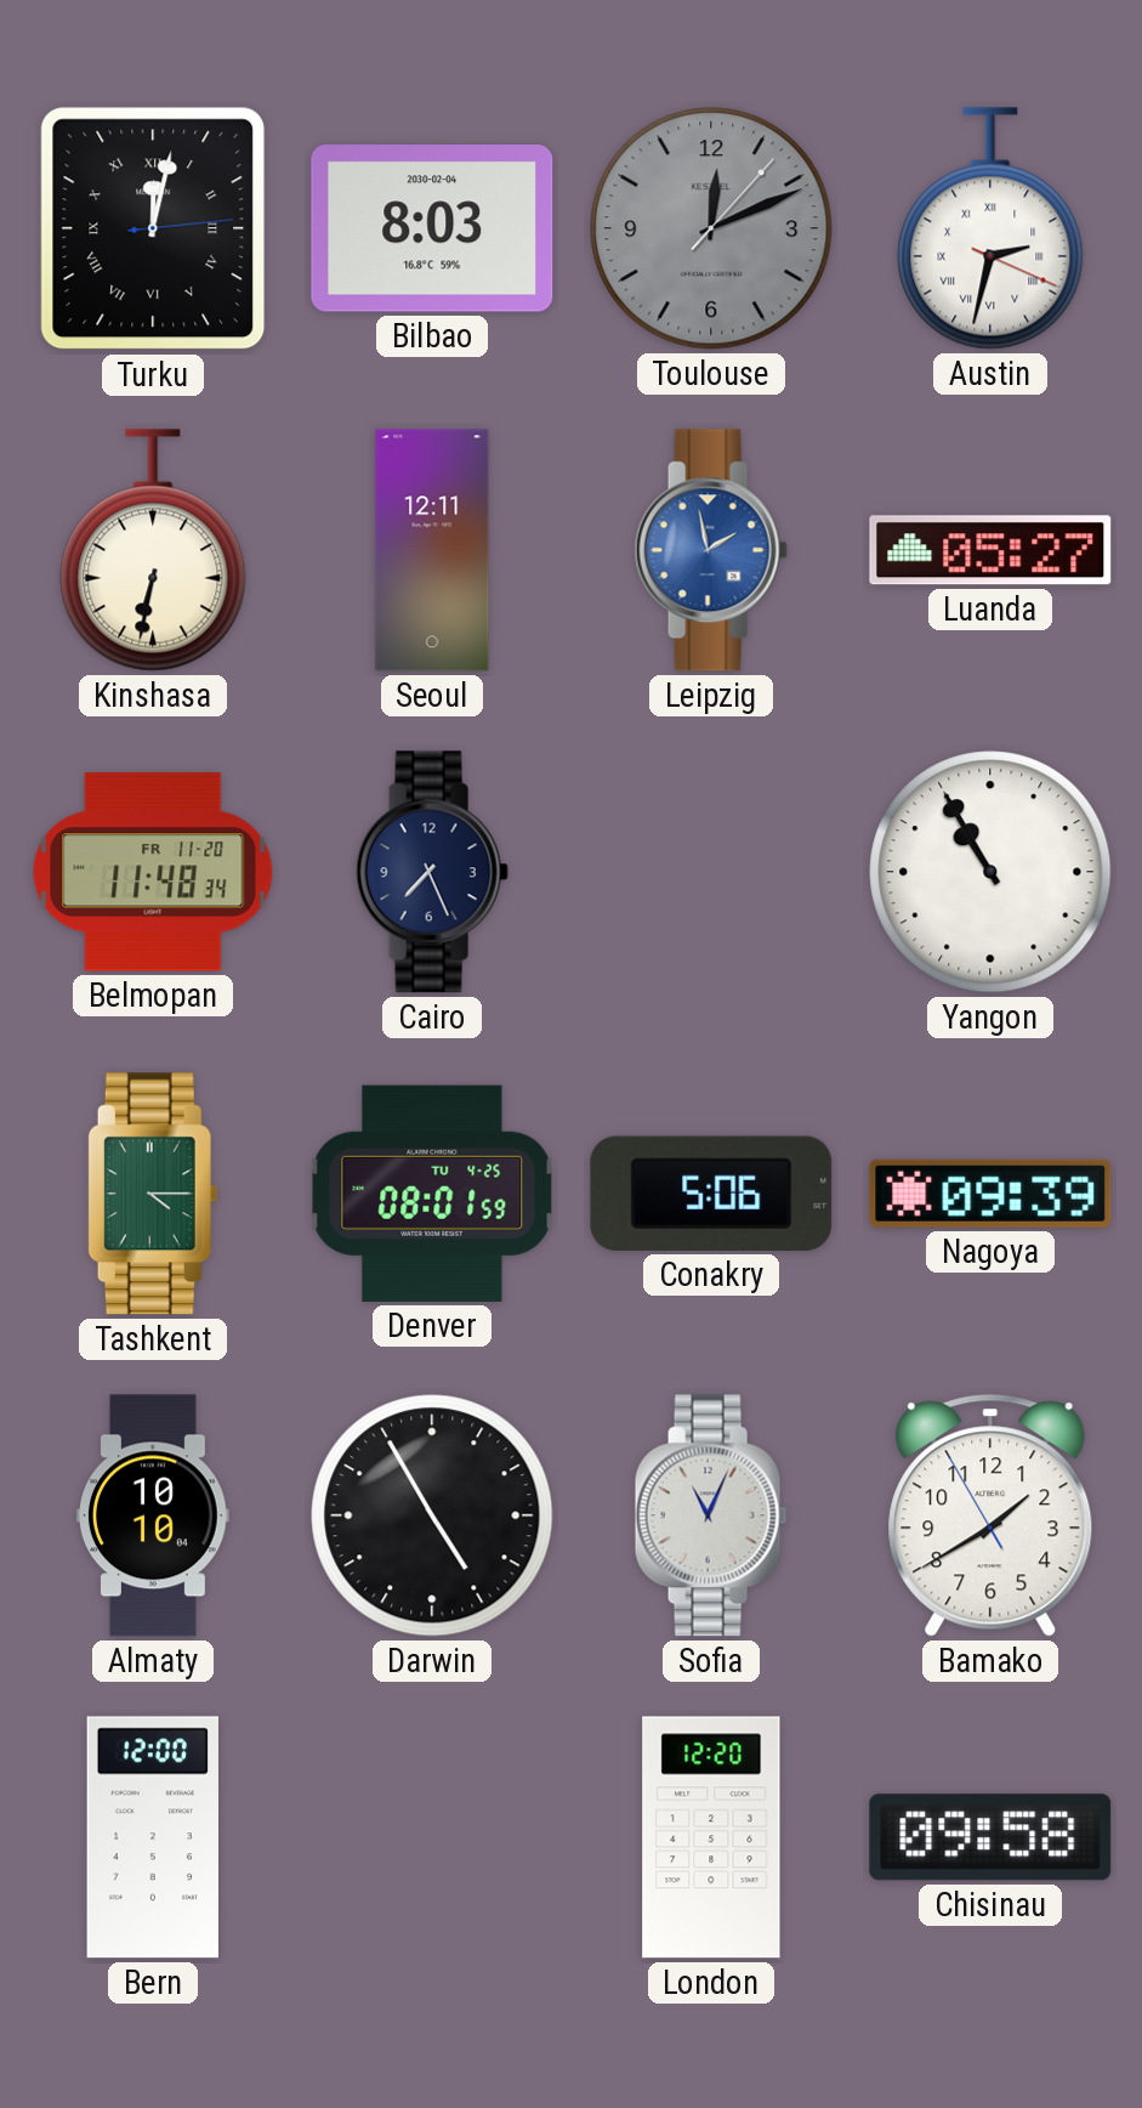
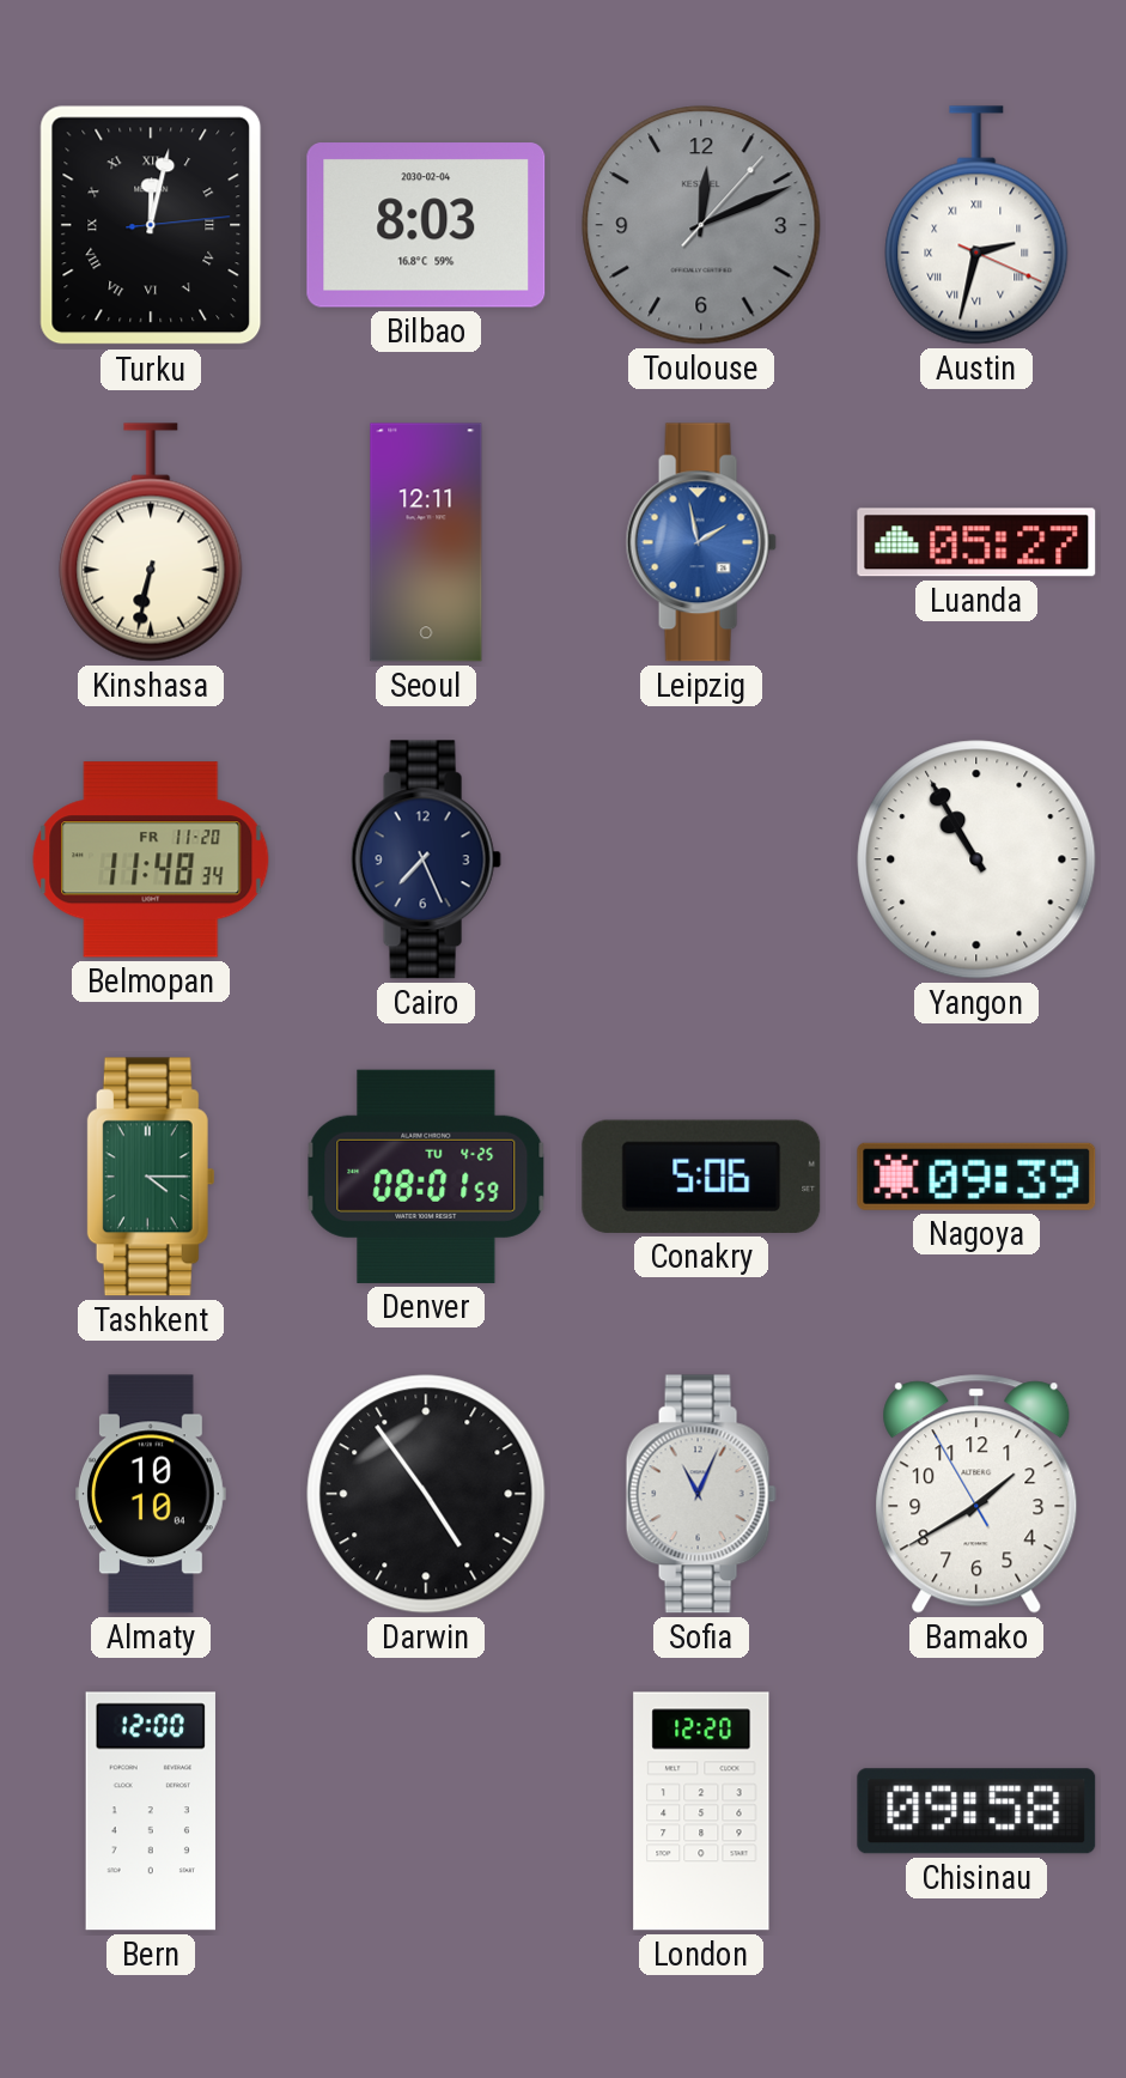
Darwin: 4:55 -> 4:54 (426, 1494)
